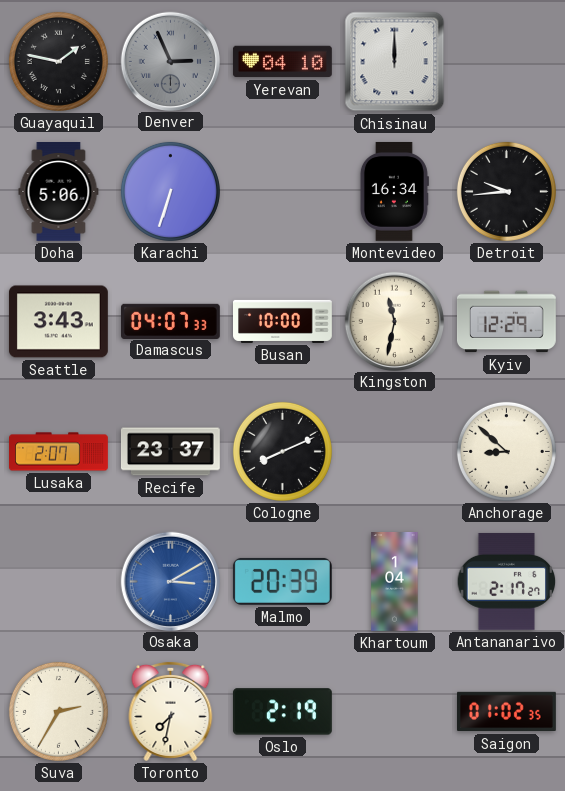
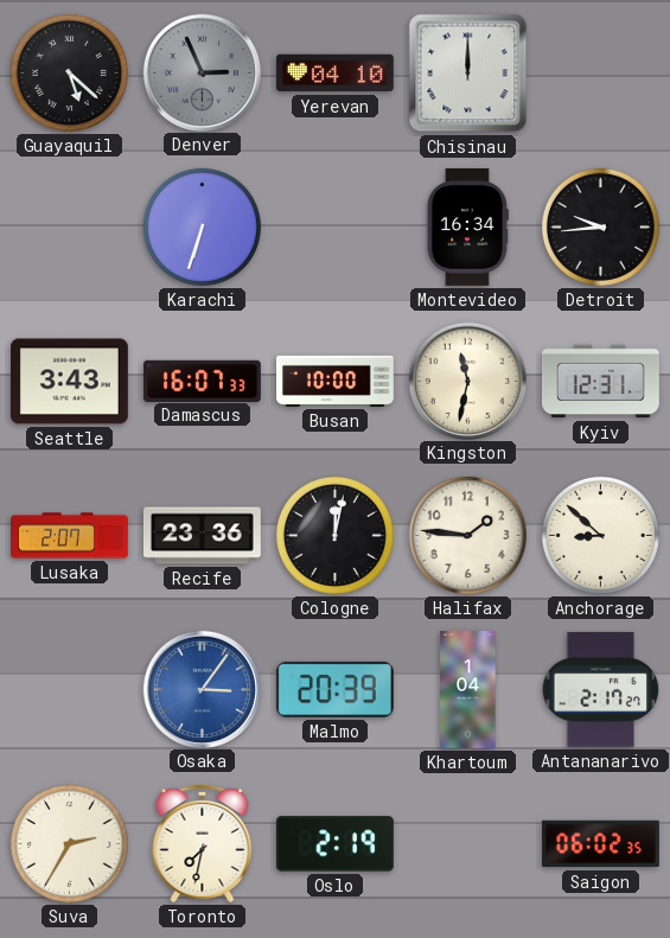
Guayaquil: 1:47 -> 5:22 (69, 72)
Doha: 5:06 -> none (59, 192)
Damascus: 04:07 -> 16:07 (203, 381)
Kyiv: 12:29 -> 12:31 (600, 382)
Recife: 23:37 -> 23:36 (202, 536)
Cologne: 8:11 -> 12:02 (334, 535)
Halifax: none -> 1:46 (467, 535)
Osaka: 3:10 -> 3:06 (202, 689)
Saigon: 01:02 -> 06:02 (601, 844)
